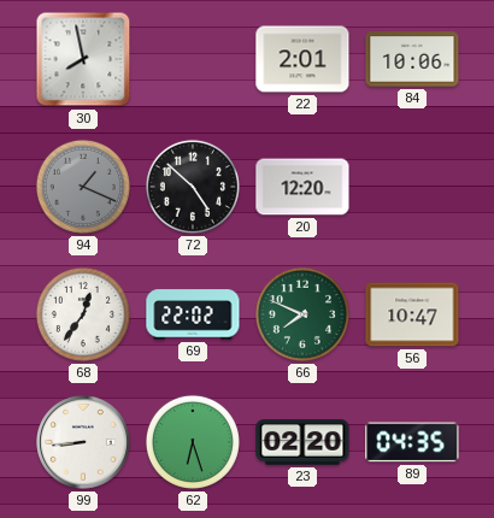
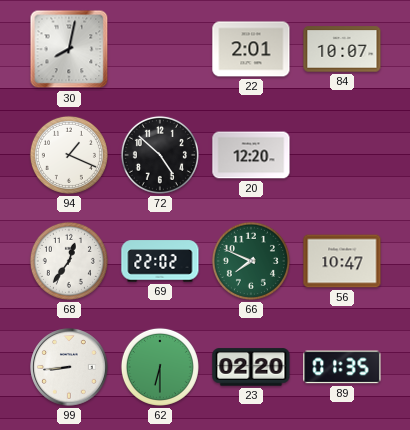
30: 7:58 -> 8:02 (69, 49)
84: 10:06 -> 10:07 (342, 49)
94 dial: grey -> white (69, 155)
62: 6:27 -> 6:30 (160, 367)
89: 04:35 -> 01:35 (342, 367)
